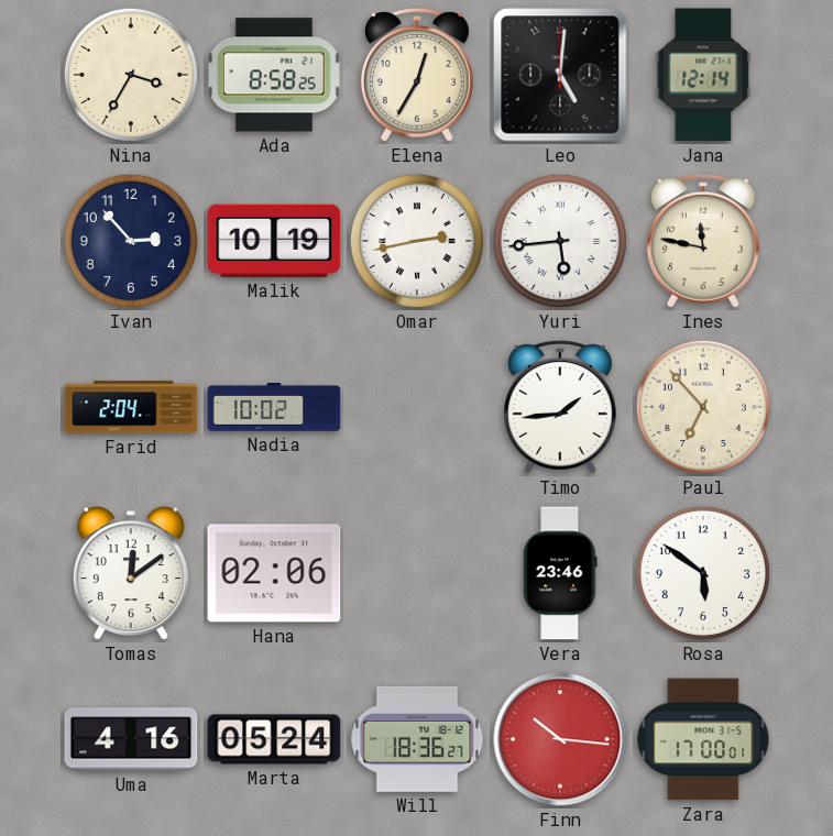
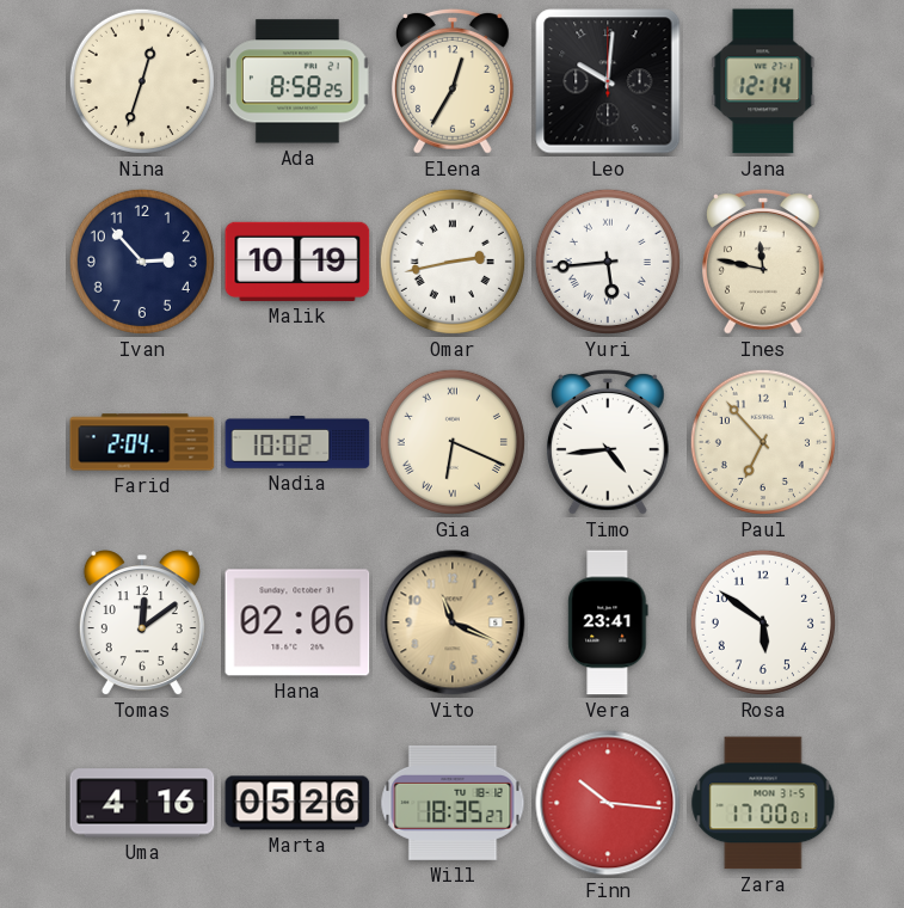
Nina: 3:35 -> 12:33 (142, 81)
Leo: 5:01 -> 10:01 (608, 81)
Gia: none -> 6:19 (453, 442)
Timo: 1:44 -> 4:44 (608, 443)
Vito: none -> 11:19 (453, 622)
Vera: 23:46 -> 23:41 (608, 622)
Marta: 05:24 -> 05:26 (297, 803)
Will: 18:36 -> 18:35 (453, 803)
